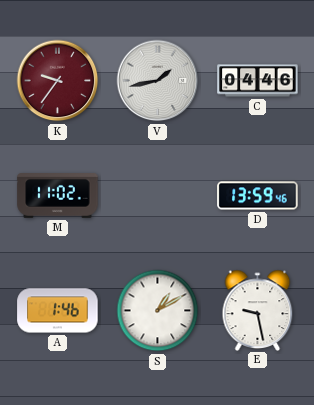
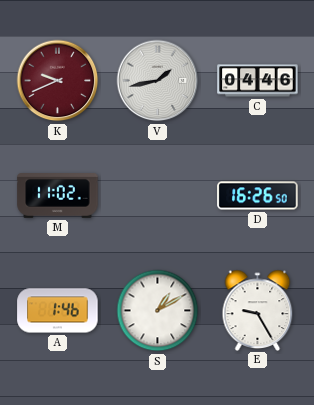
K: 9:36 -> 9:41 (58, 81)
D: 13:59 -> 16:26 (258, 196)
E: 9:28 -> 9:25 (258, 310)
